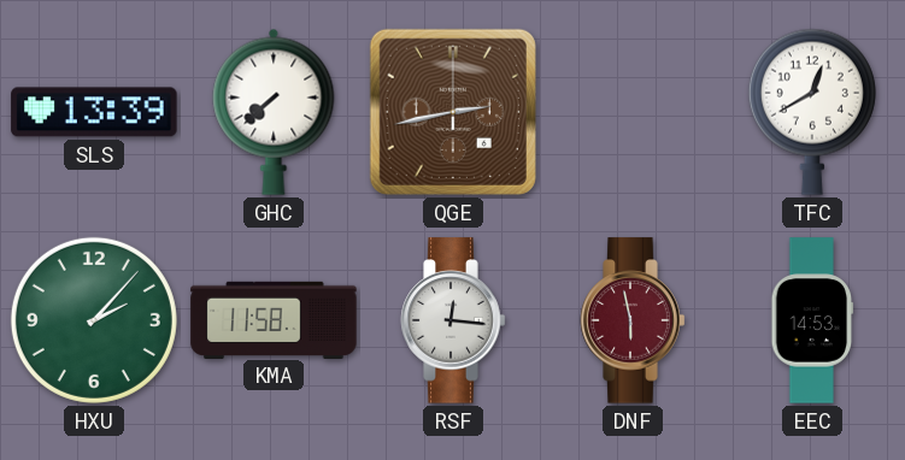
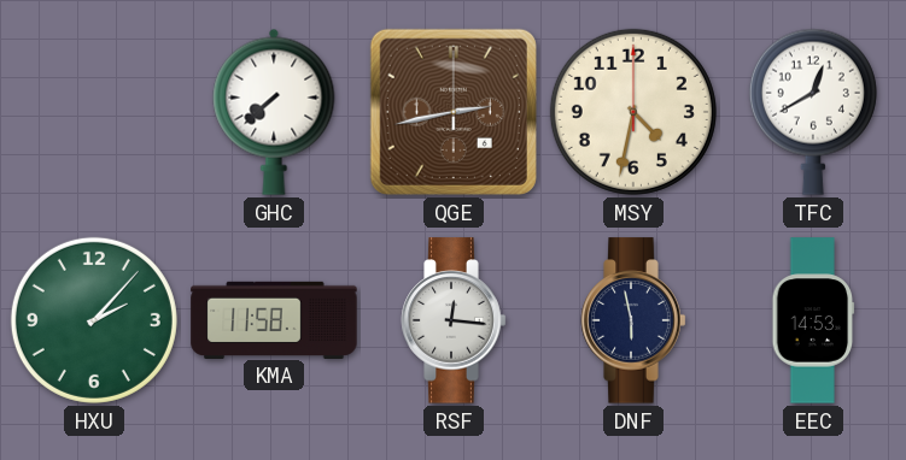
SLS: 13:39 -> none (94, 112)
MSY: none -> 4:32 (633, 112)
DNF dial: burgundy -> navy (633, 320)
